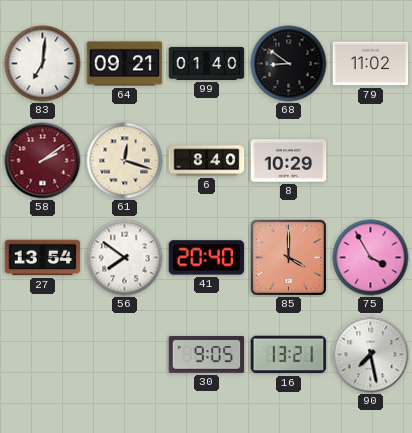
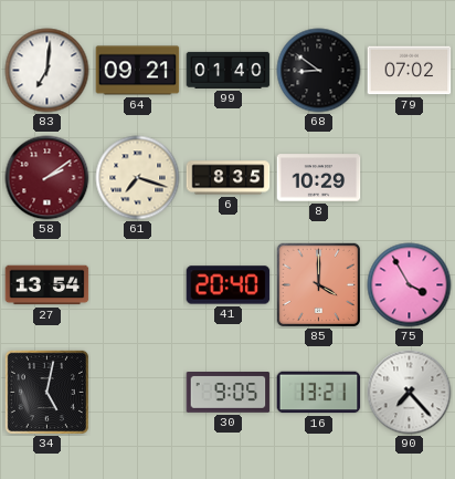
79: 11:02 -> 07:02 (410, 71)
61: 12:18 -> 7:18 (138, 178)
6: 8:40 -> 8:35 (229, 178)
56: 7:51 -> none (125, 258)
34: none -> 5:02 (46, 392)
90: 7:28 -> 7:23 (410, 393)
